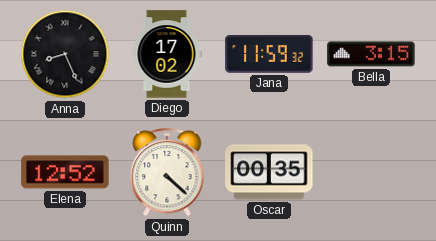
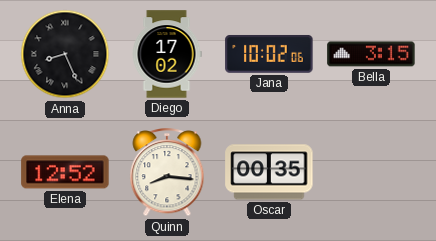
Jana: 11:59 -> 10:02 (269, 54)
Quinn: 4:22 -> 8:16 (167, 173)
